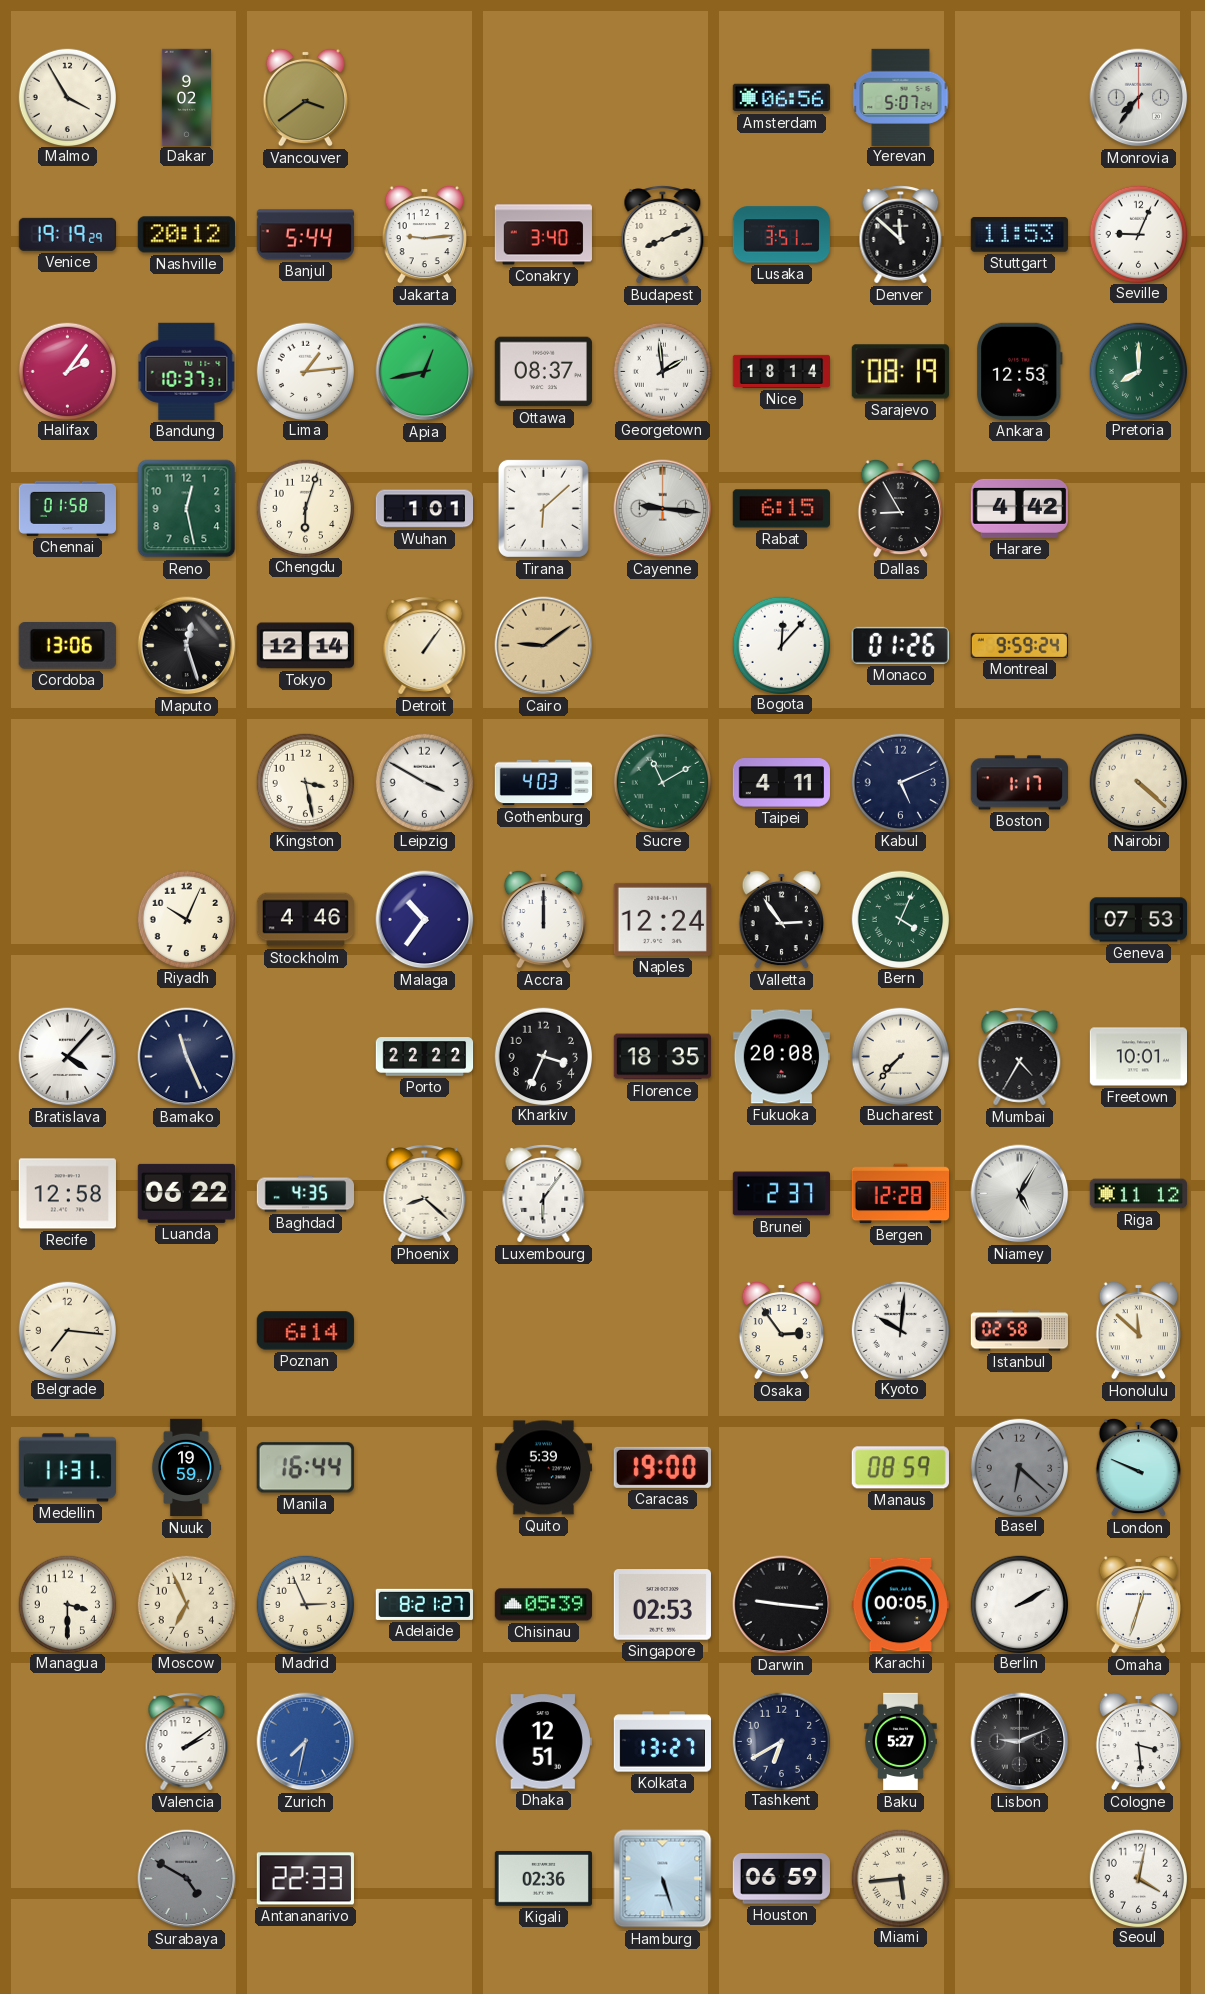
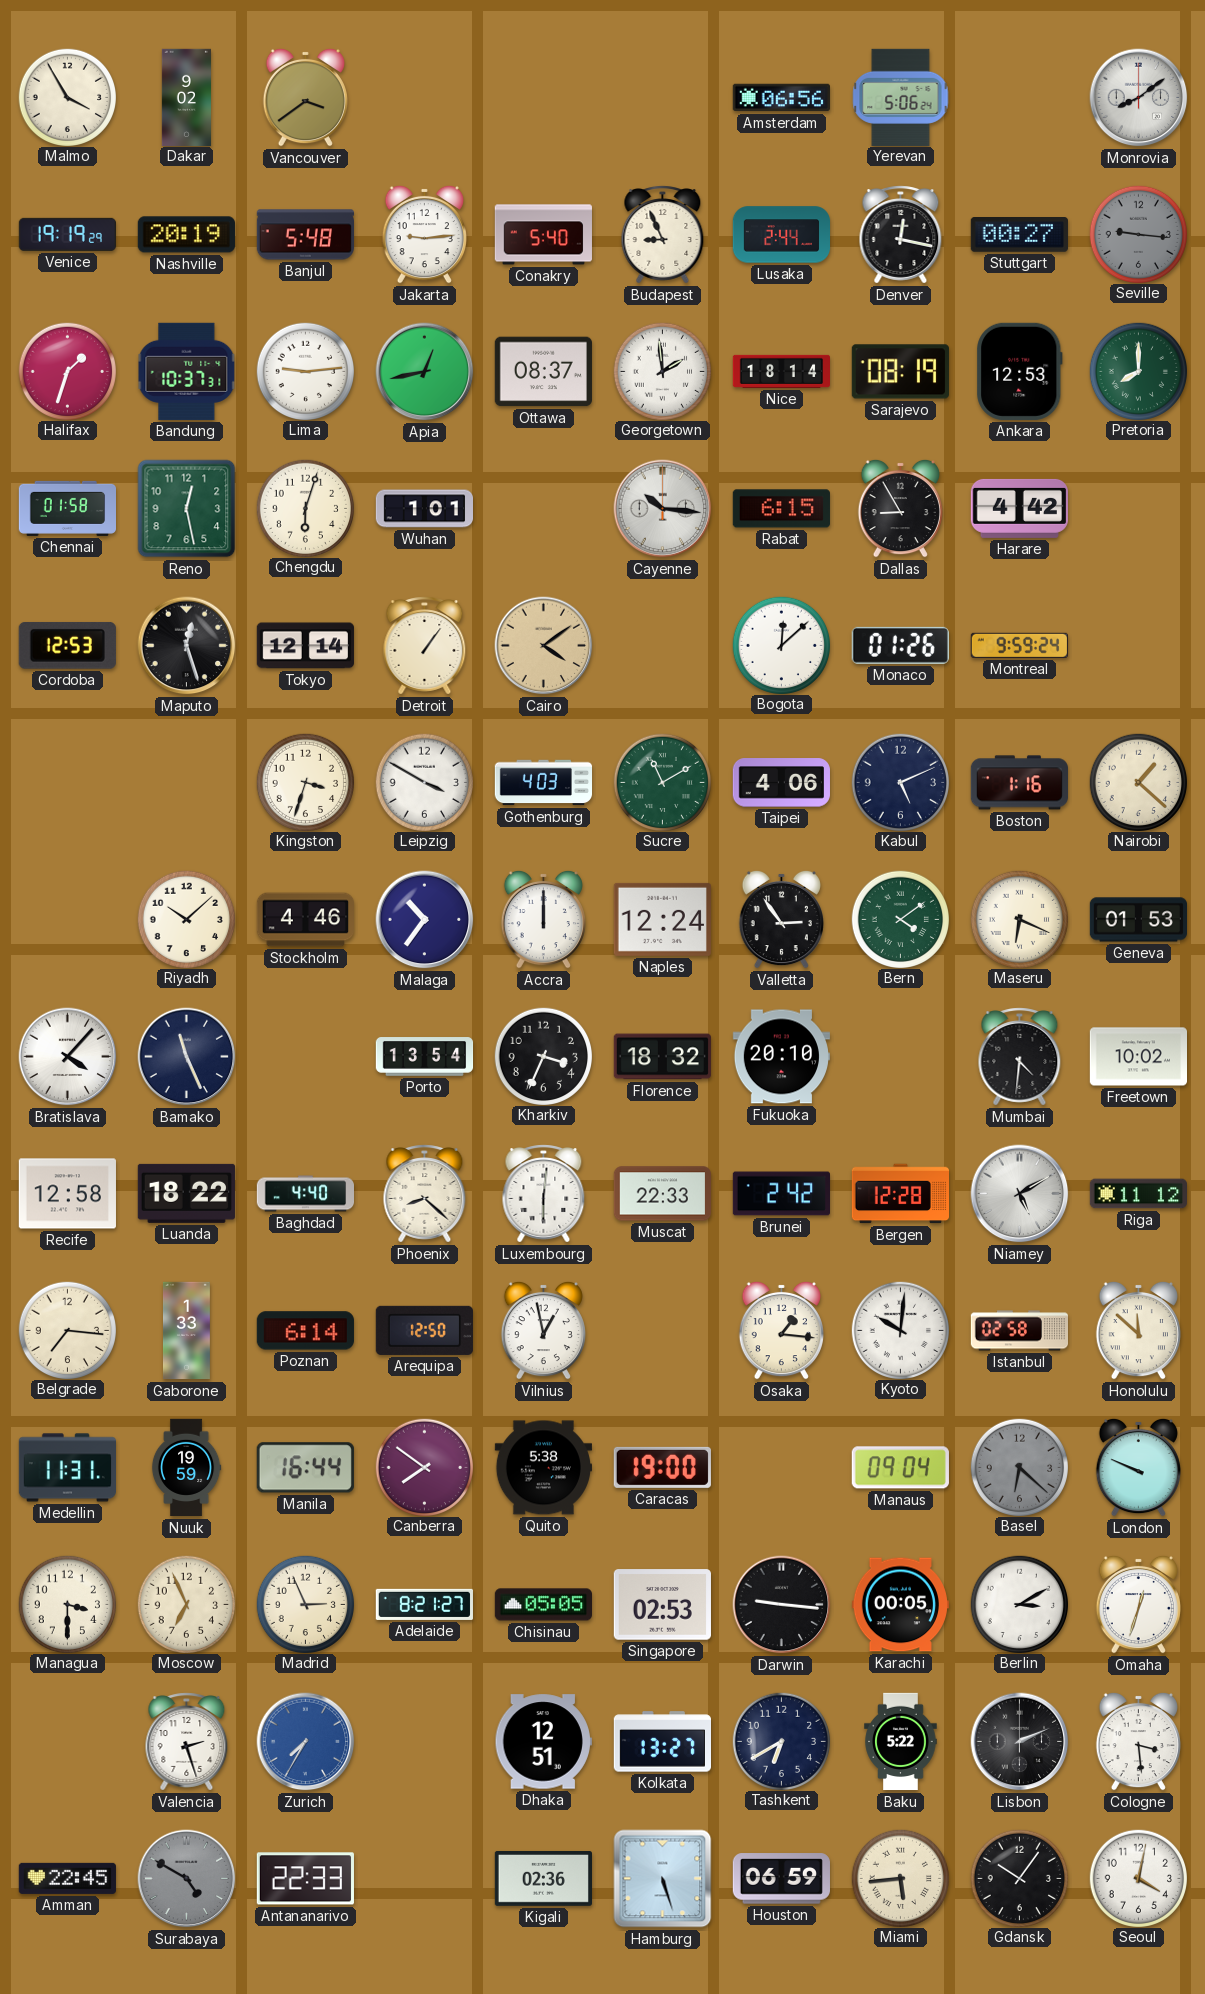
Yerevan: 5:07 -> 5:06 (901, 97)
Monrovia: 7:36 -> 8:09 (1139, 98)
Nashville: 20:12 -> 20:19 (186, 235)
Banjul: 5:44 -> 5:48 (305, 235)
Conakry: 3:40 -> 5:40 (543, 235)
Budapest: 8:11 -> 8:56 (663, 235)
Lusaka: 3:51 -> 2:44 (782, 235)
Denver: 11:52 -> 12:17 (901, 235)
Stuttgart: 11:53 -> 00:27 (1019, 235)
Seville: 9:04 -> 9:16 (1138, 234)
Seville dial: white -> grey (1138, 234)
Halifax: 2:06 -> 1:33 (67, 371)
Lima: 1:14 -> 9:14 (305, 371)
Tirana: 6:08 -> none (543, 508)
Cayenne: 9:16 -> 10:16 (663, 509)
Cordoba: 13:06 -> 12:53 (67, 645)
Cairo: 9:09 -> 4:09 (544, 646)
Bogota: 12:07 -> 12:08 (781, 645)
Kingston: 3:28 -> 3:33 (305, 782)
Taipei: 4:11 -> 4:06 (781, 783)
Boston: 1:17 -> 1:16 (1019, 783)
Nairobi: 4:22 -> 1:22 (1138, 782)
Riyadh: 10:04 -> 10:08 (186, 919)
Bern: 4:04 -> 4:09 (900, 919)
Maseru: none -> 6:19 (1019, 919)
Geneva: 07:53 -> 01:53 (1138, 920)
Porto: 22:22 -> 13:54 (425, 1057)
Florence: 18:35 -> 18:32 (662, 1057)
Fukuoka: 20:08 -> 20:10 (781, 1057)
Bucharest: 7:37 -> none (900, 1056)
Mumbai: 4:35 -> 4:31 (1020, 1057)
Freetown: 10:01 -> 10:02 (1138, 1057)
Luanda: 06:22 -> 18:22 (186, 1193)
Baghdad: 4:35 -> 4:40 (306, 1194)
Luxembourg: 6:06 -> 6:01 (544, 1194)
Muscat: none -> 22:33 (662, 1194)
Brunei: 2:37 -> 2:42 (781, 1194)
Niamey: 5:05 -> 5:10 (1020, 1194)
Gaborone: none -> 1:33 (187, 1331)
Arequipa: none -> 12:50 (424, 1330)
Vilnius: none -> 12:58 (543, 1330)
Osaka: 2:54 -> 1:16 (781, 1330)
Canberra: none -> 7:51 (424, 1467)
Quito: 5:39 -> 5:38 (543, 1468)
Manaus: 08:59 -> 09:04 (900, 1468)
Chisinau: 05:39 -> 05:05 (543, 1605)
Berlin: 2:10 -> 3:10 (1019, 1604)
Valencia: 2:09 -> 2:27 (187, 1742)
Zurich: 7:32 -> 7:35 (306, 1742)
Baku: 5:27 -> 5:22 (901, 1742)
Lisbon: 9:11 -> 2:11 (1020, 1742)
Amman: none -> 22:45 (67, 1878)
Gdansk: none -> 10:06 (1019, 1878)
